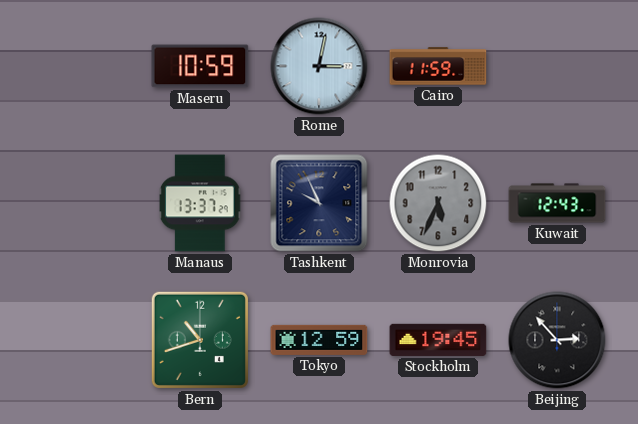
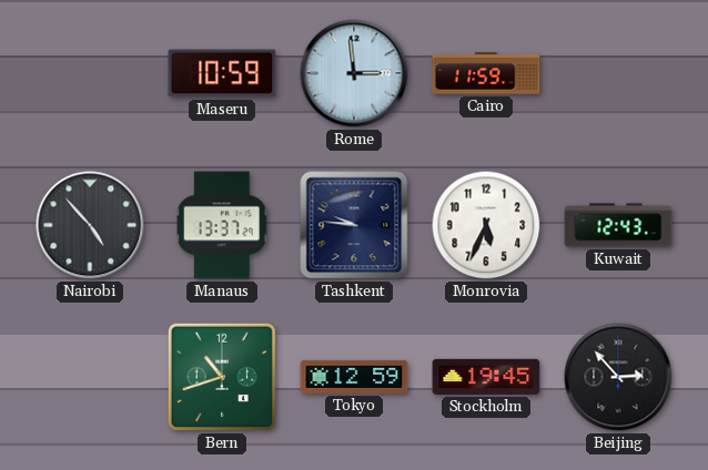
Rome: 3:02 -> 2:59 (354, 73)
Nairobi: none -> 4:53 (90, 225)
Tashkent: 9:56 -> 9:46 (354, 225)
Monrovia dial: grey -> white (486, 225)
